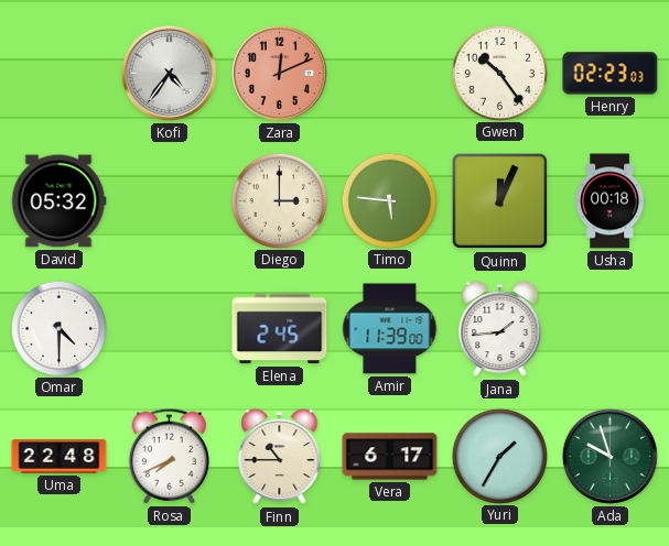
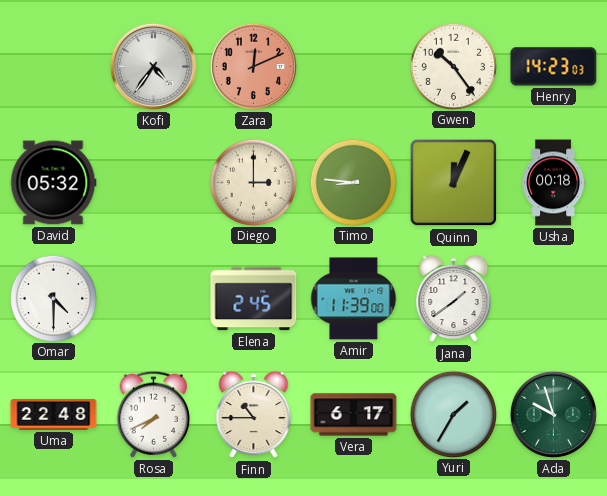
Henry: 02:23 -> 14:23 (554, 67)
Timo: 5:46 -> 8:46 (353, 182)
Jana: 1:44 -> 1:39 (454, 299)
